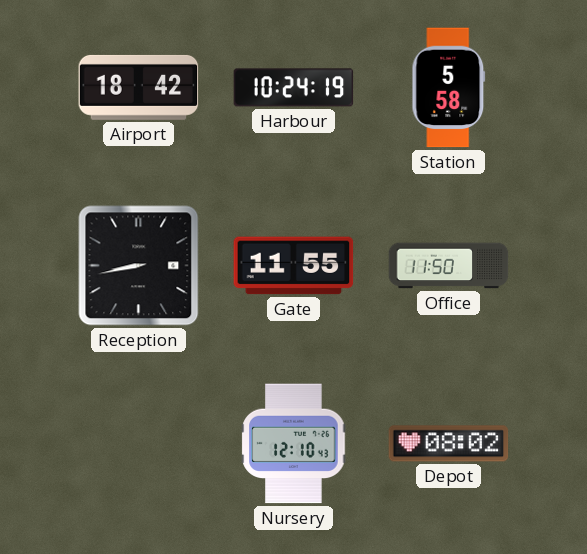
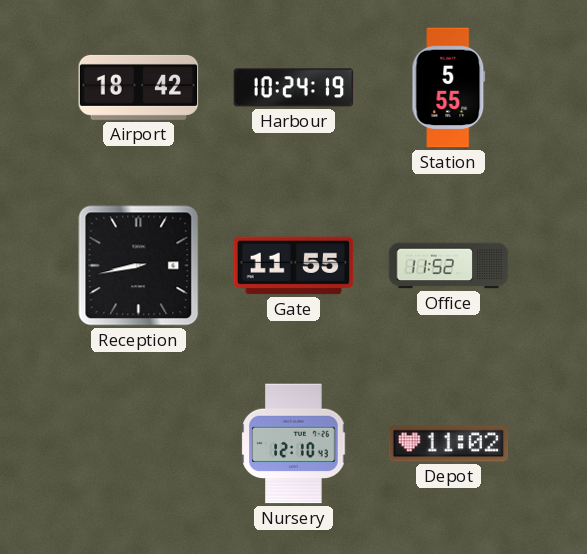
Station: 5:58 -> 5:55 (449, 88)
Office: 11:50 -> 11:52 (449, 266)
Depot: 08:02 -> 11:02 (449, 444)
